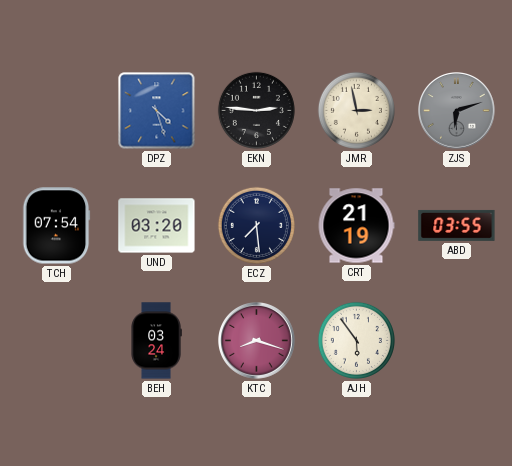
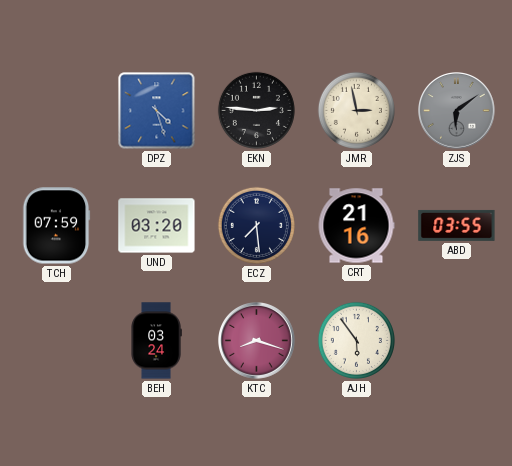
ZJS: 6:12 -> 6:09 (457, 111)
TCH: 07:54 -> 07:59 (56, 226)
CRT: 21:19 -> 21:16 (356, 226)
